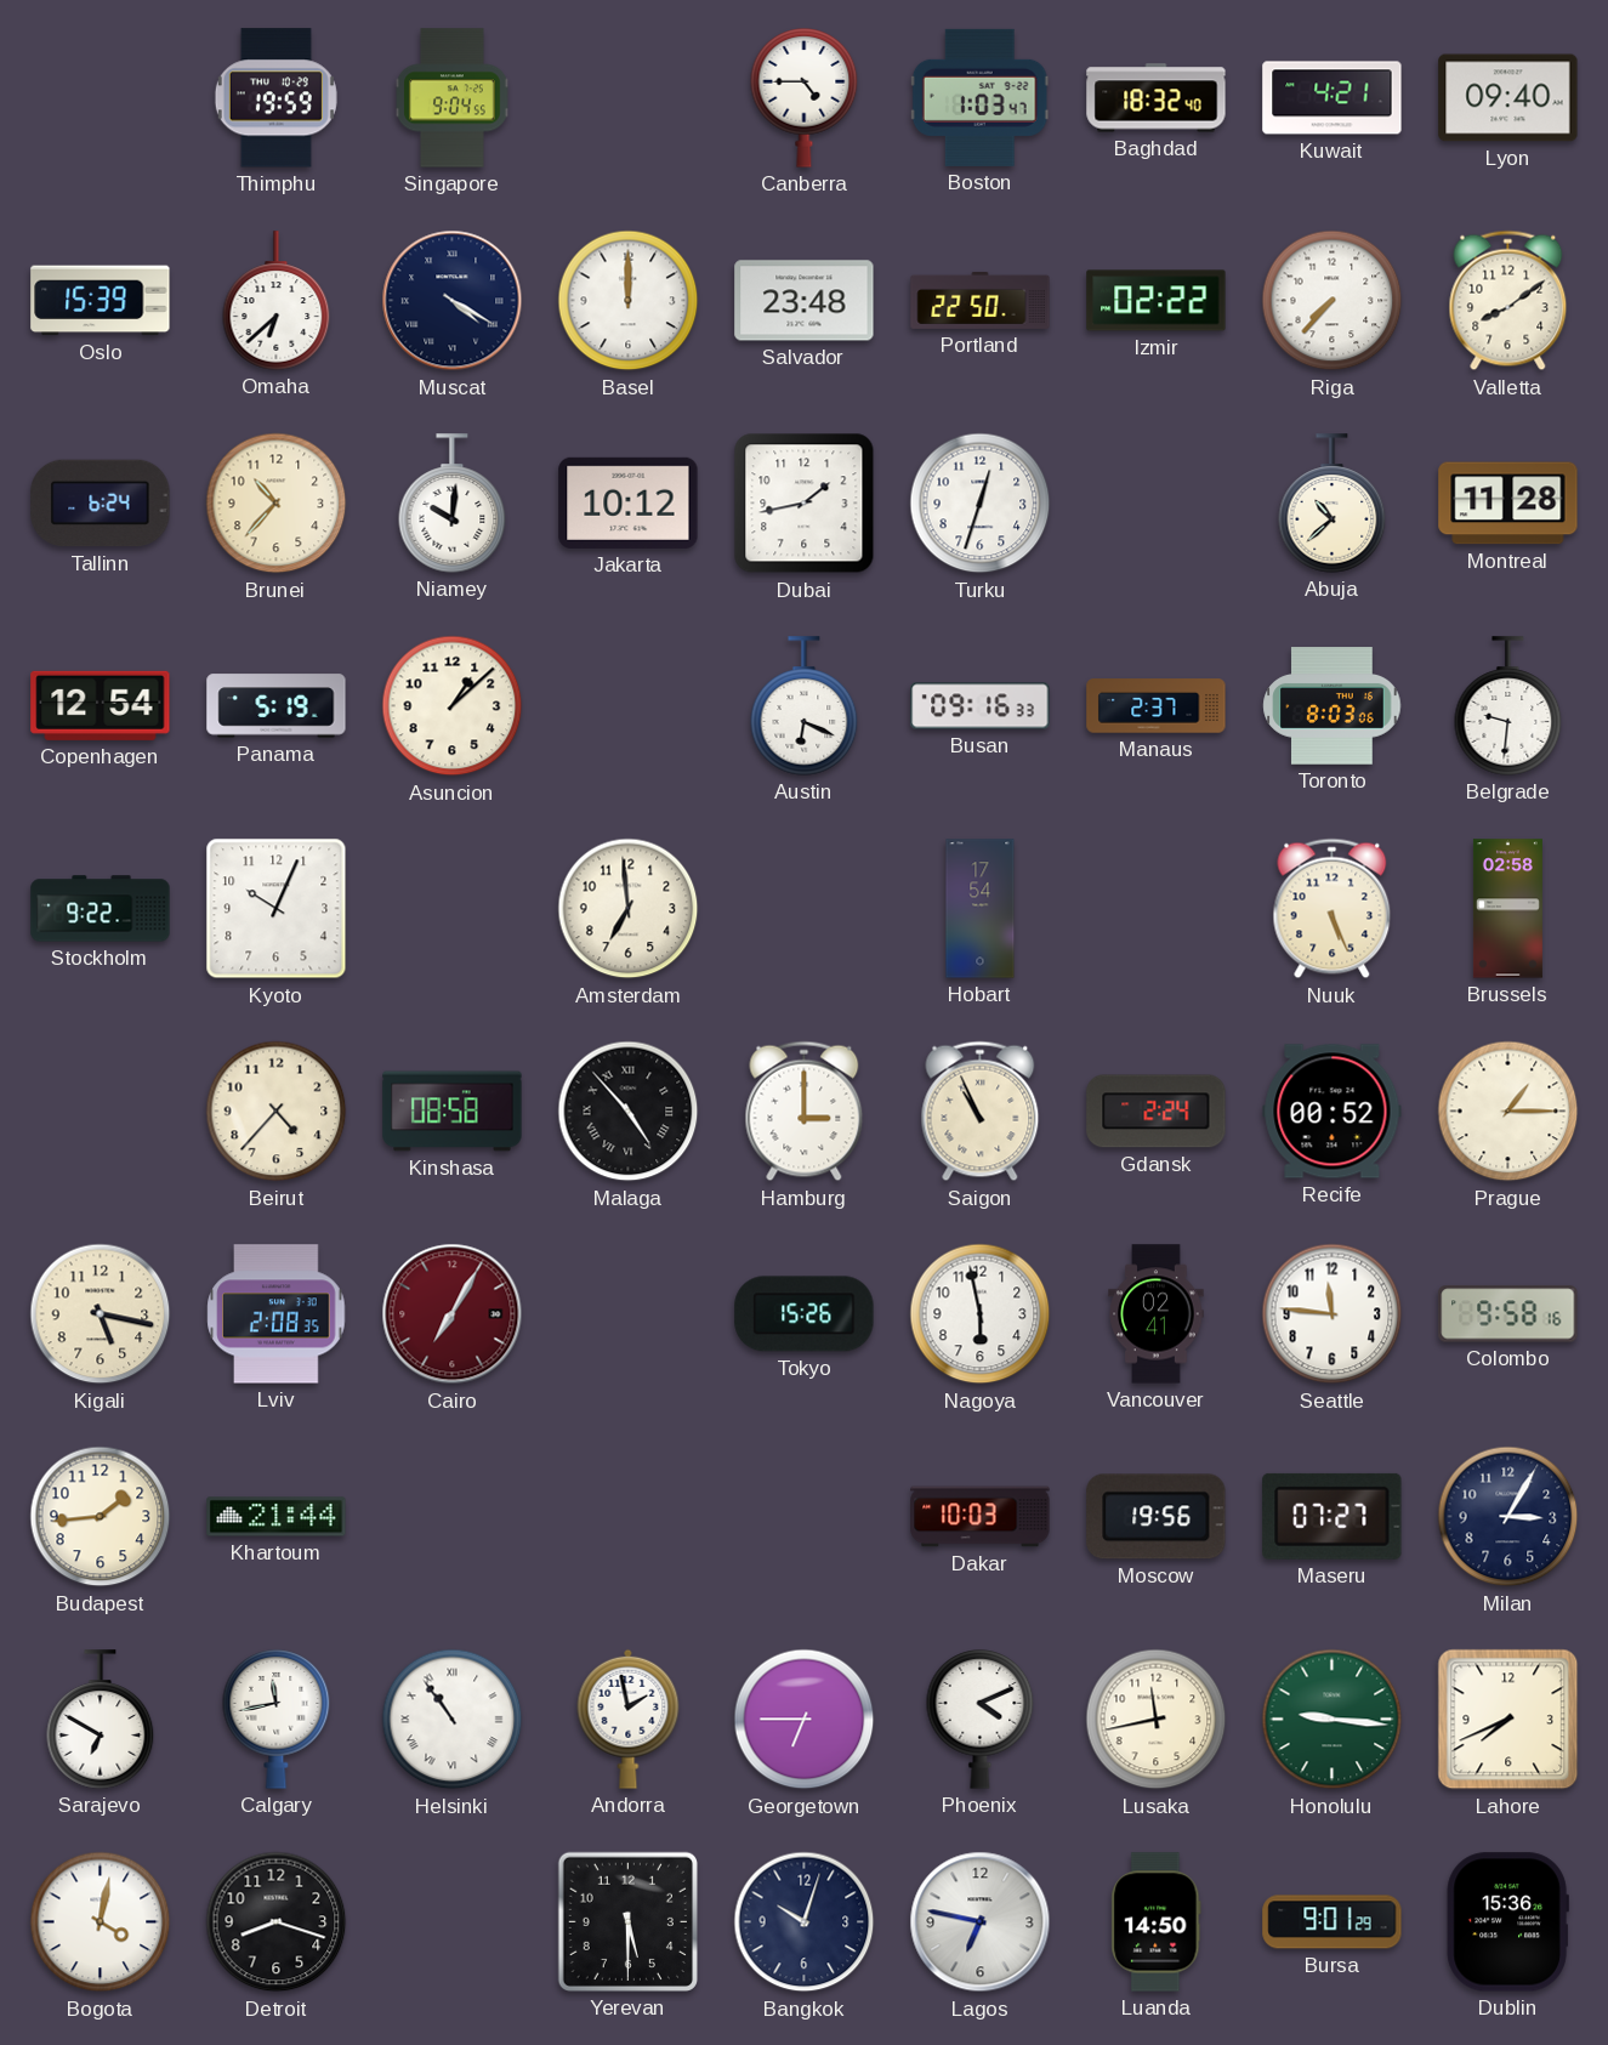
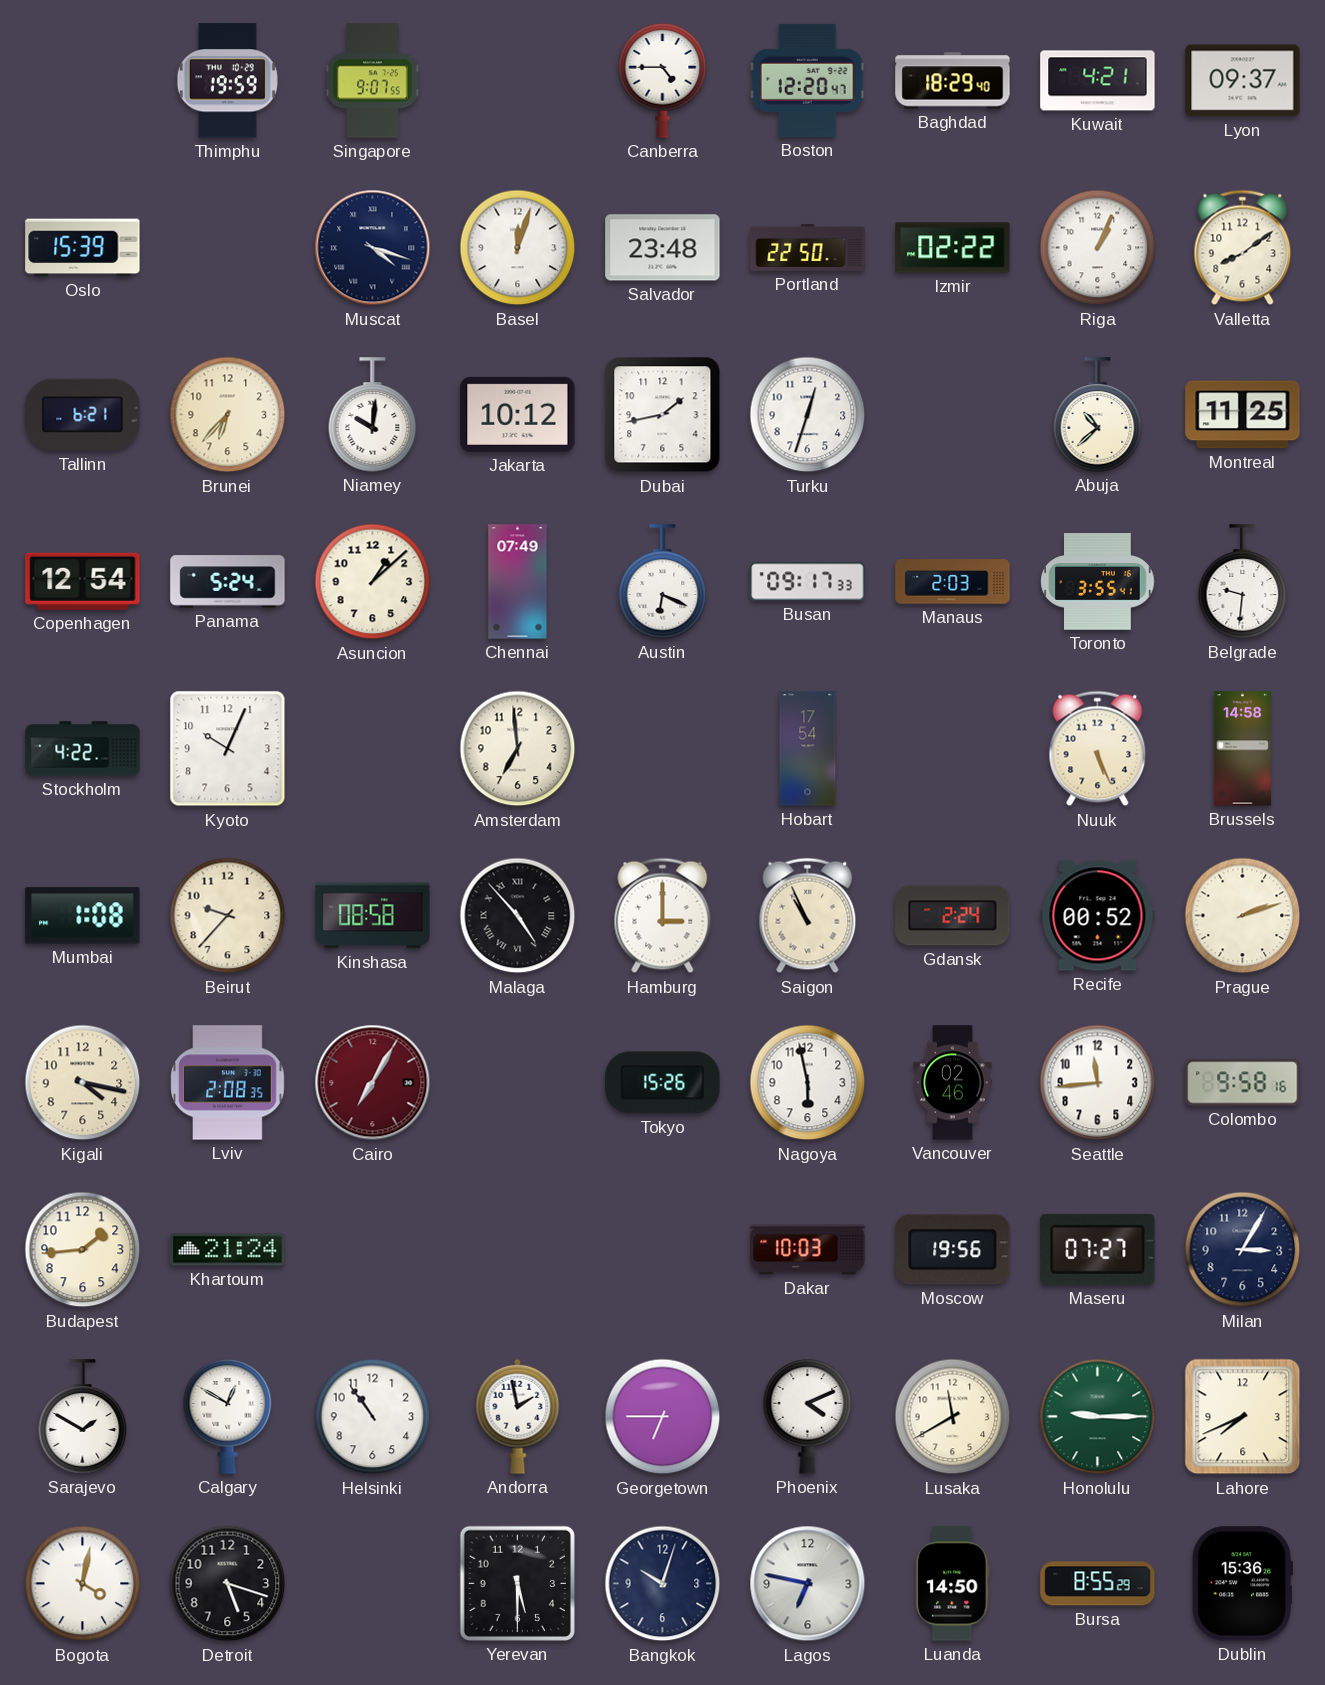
Singapore: 9:04 -> 9:07 (373, 81)
Boston: 1:03 -> 12:20 (807, 80)
Baghdad: 18:32 -> 18:29 (953, 81)
Lyon: 09:40 -> 09:37 (1243, 81)
Omaha: 6:38 -> none (277, 301)
Muscat: 4:20 -> 4:18 (373, 248)
Basel: 12:00 -> 12:03 (518, 248)
Riga: 7:37 -> 1:04 (1098, 248)
Tallinn: 6:24 -> 6:21 (83, 415)
Brunei: 10:37 -> 6:37 (228, 415)
Montreal: 11:28 -> 11:25 (1243, 415)
Panama: 5:19 -> 5:24 (228, 582)
Chennai: none -> 07:49 (518, 582)
Busan: 09:16 -> 09:17 (808, 582)
Manaus: 2:37 -> 2:03 (953, 582)
Toronto: 8:03 -> 3:55 (1098, 582)
Stockholm: 9:22 -> 4:22 (83, 749)
Brussels: 02:58 -> 14:58 (1242, 749)
Mumbai: none -> 1:08 (83, 916)
Beirut: 4:37 -> 9:37 (228, 916)
Prague: 1:15 -> 2:12 (1243, 916)
Kigali: 5:17 -> 4:17 (83, 1083)
Vancouver: 02:41 -> 02:46 (953, 1083)
Seattle: 11:46 -> 11:44 (1098, 1083)
Khartoum: 21:44 -> 21:24 (228, 1250)
Sarajevo: 6:50 -> 1:50 (83, 1417)
Calgary: 11:43 -> 12:50 (228, 1417)
Helsinki numerals: Roman -> Arabic (373, 1417)
Lusaka: 11:43 -> 11:40 (953, 1417)
Honolulu: 9:16 -> 9:15 (1098, 1417)
Detroit: 8:18 -> 5:18 (228, 1584)
Bursa: 9:01 -> 8:55 (1098, 1584)
